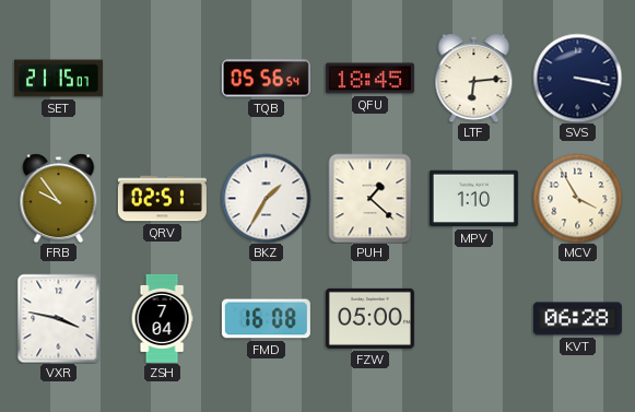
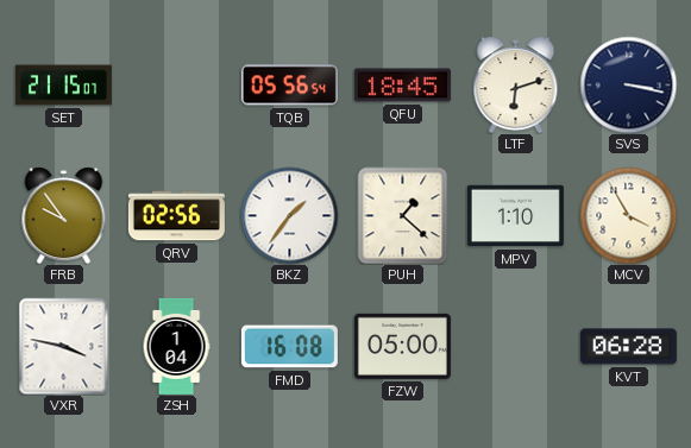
LTF: 6:14 -> 6:12 (516, 84)
QRV: 02:51 -> 02:56 (176, 216)
BKZ: 1:35 -> 1:36 (289, 215)
ZSH: 7:04 -> 1:04 (176, 346)
